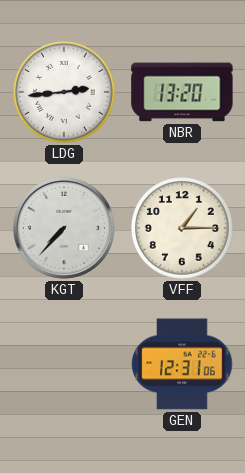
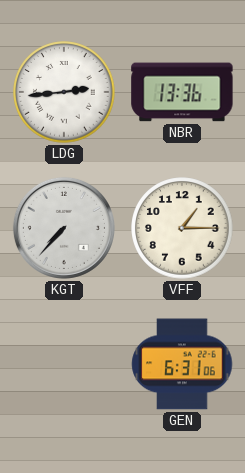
NBR: 13:20 -> 13:36 (182, 92)
GEN: 12:31 -> 6:31 (182, 364)
